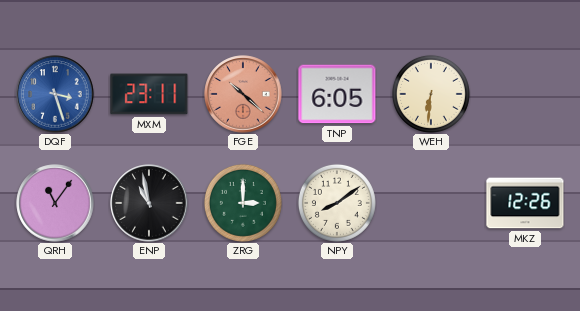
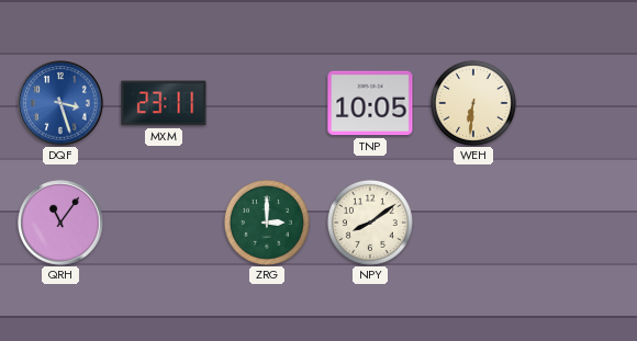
FGE: 10:22 -> none (243, 94)
TNP: 6:05 -> 10:05 (370, 103)
ENP: 10:58 -> none (149, 203)
MKZ: 12:26 -> none (525, 203)
